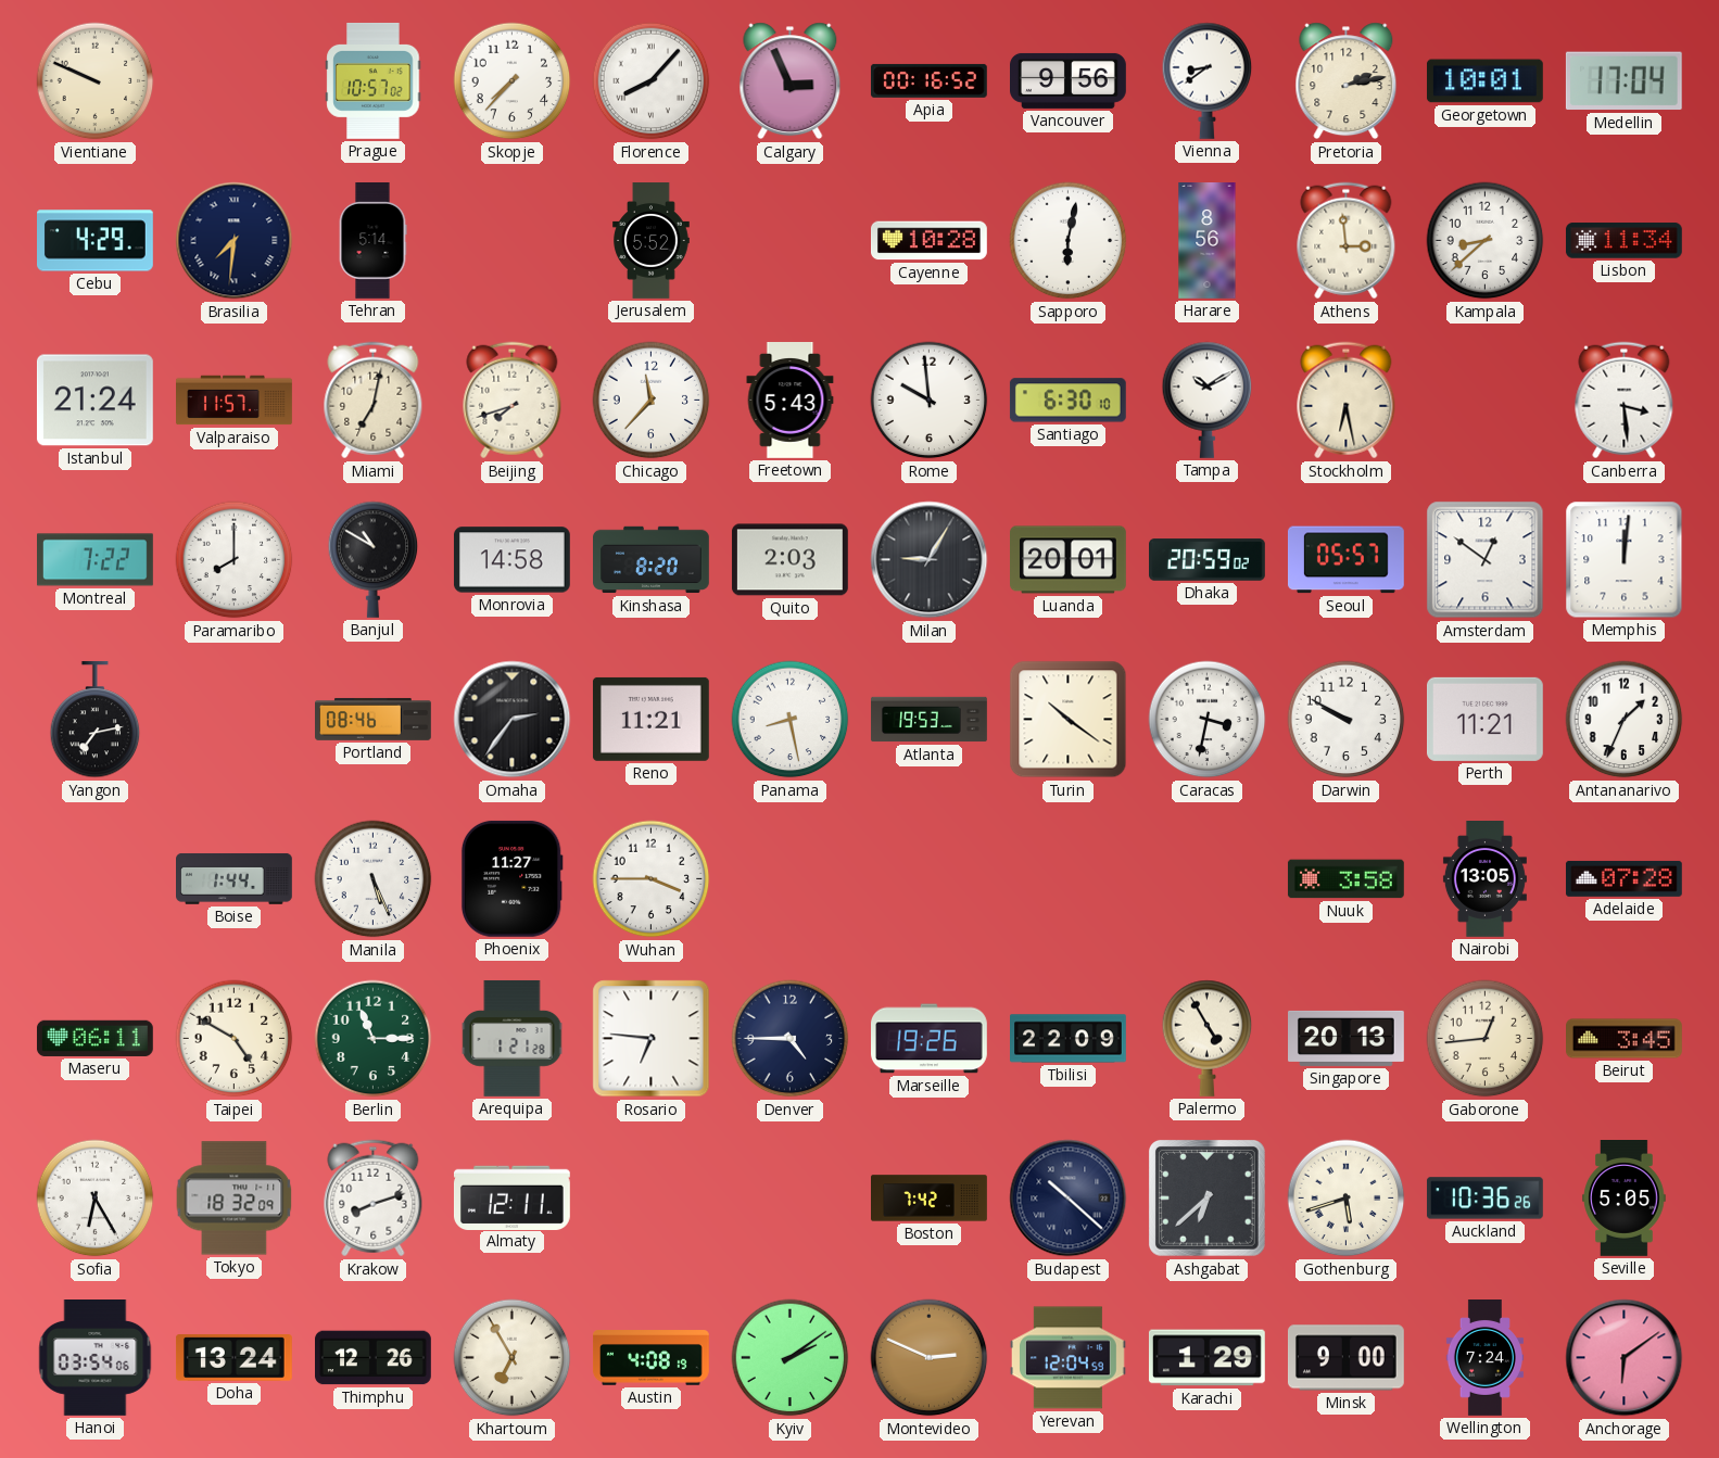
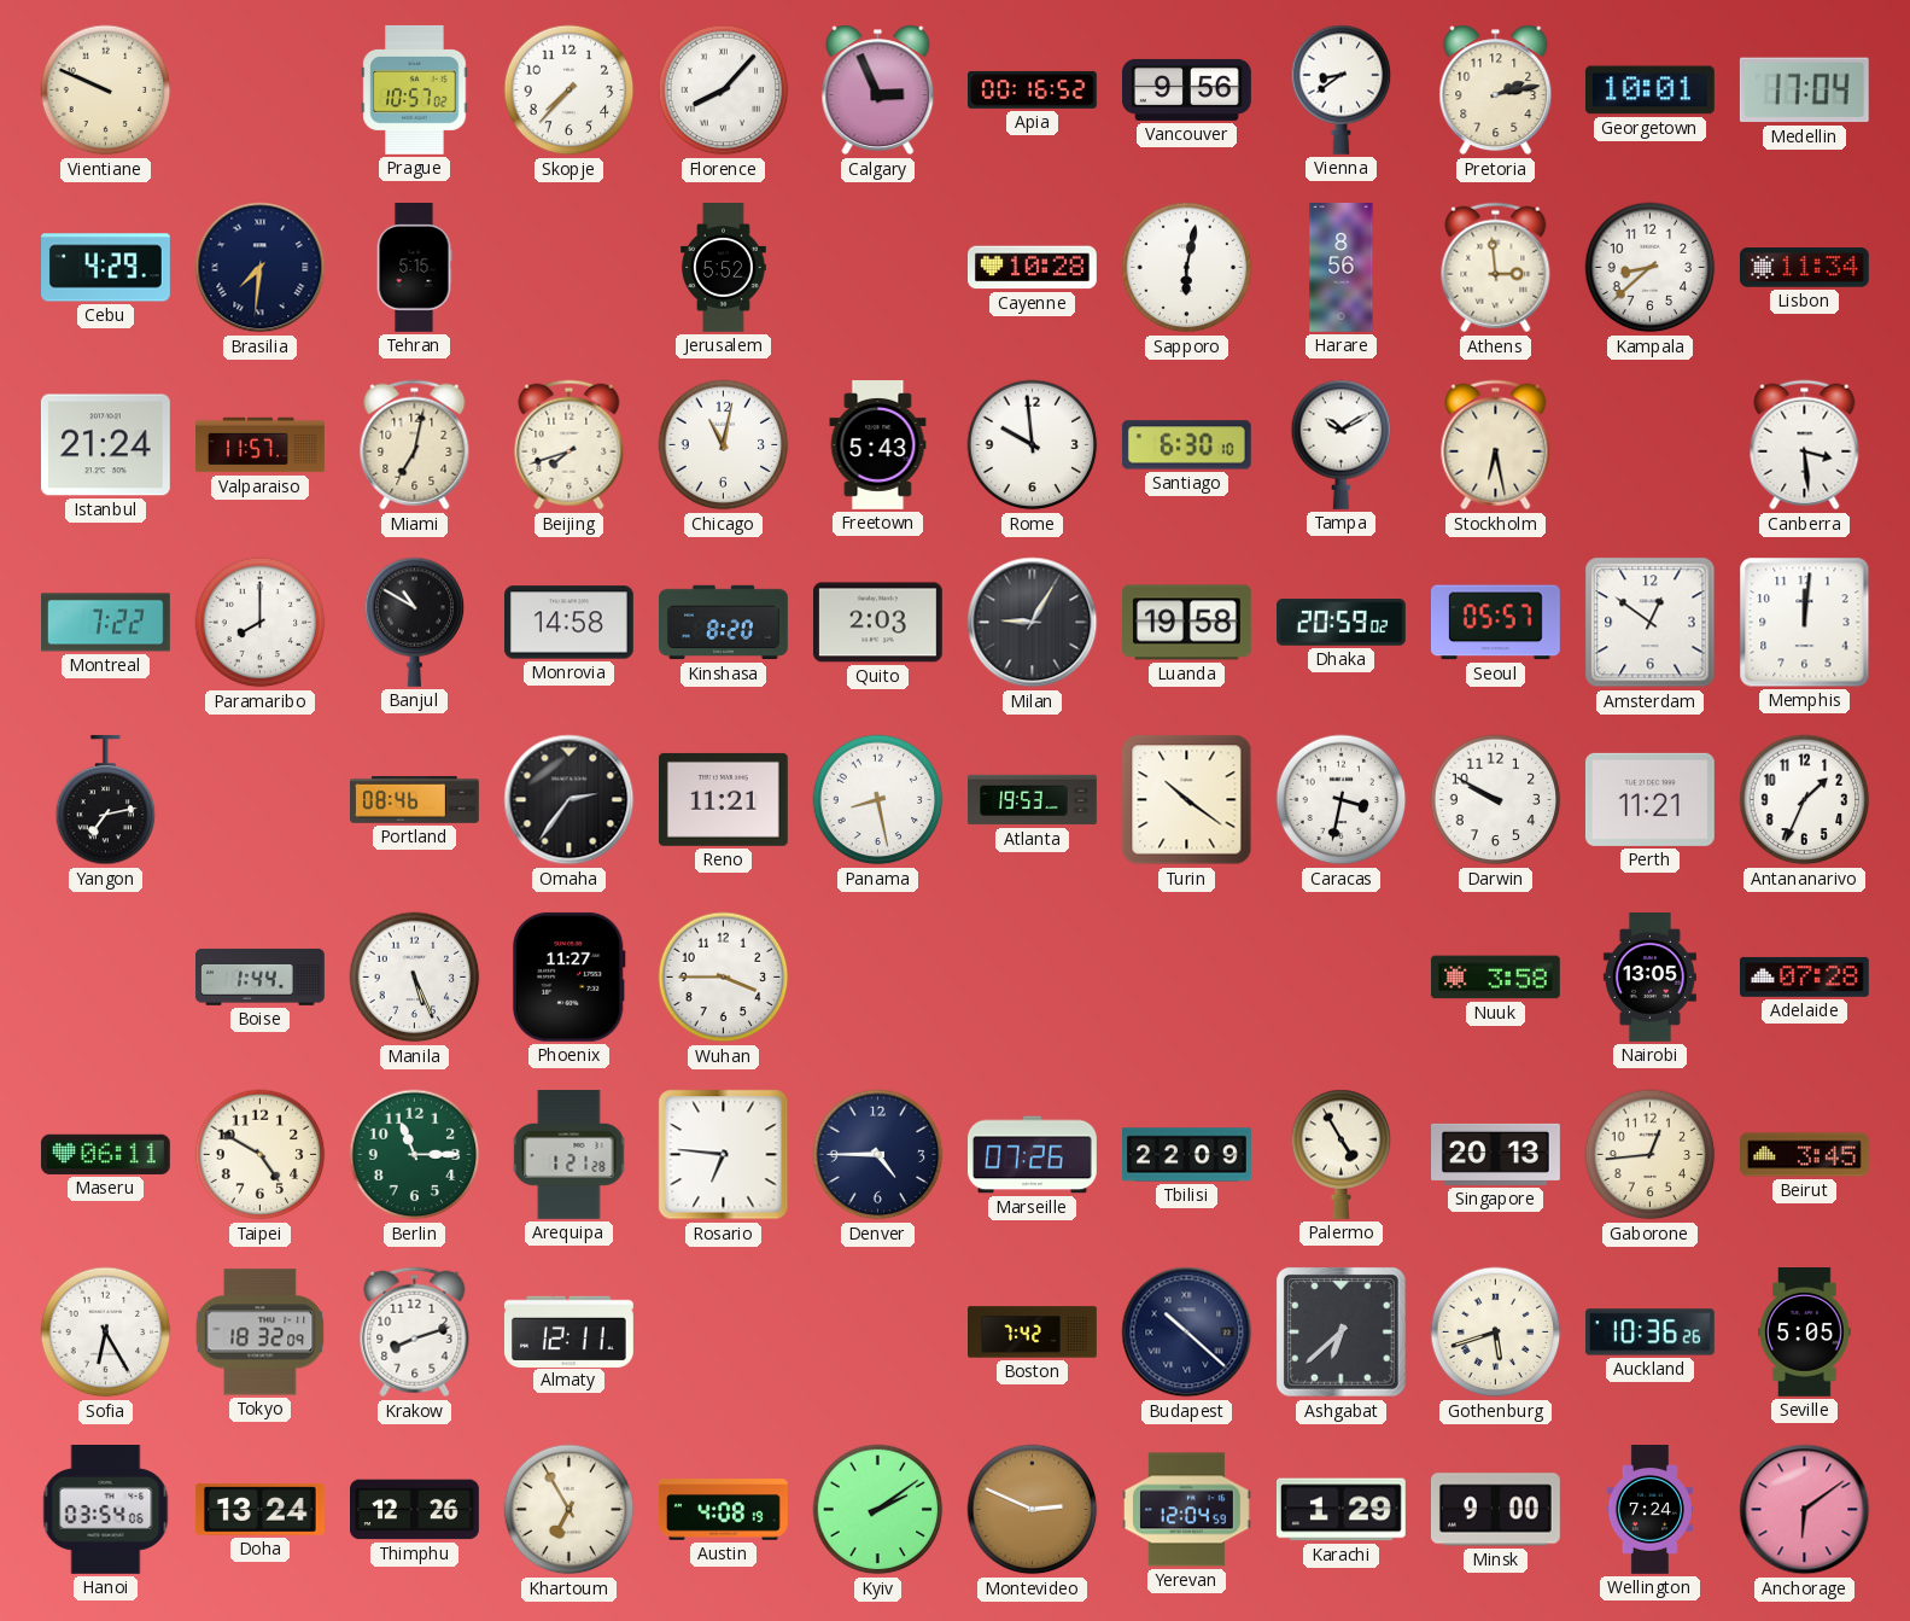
Tehran: 5:14 -> 5:15 (414, 268)
Chicago: 11:37 -> 11:02 (724, 445)
Luanda: 20:01 -> 19:58 (1187, 623)
Marseille: 19:26 -> 07:26 (1033, 1155)
